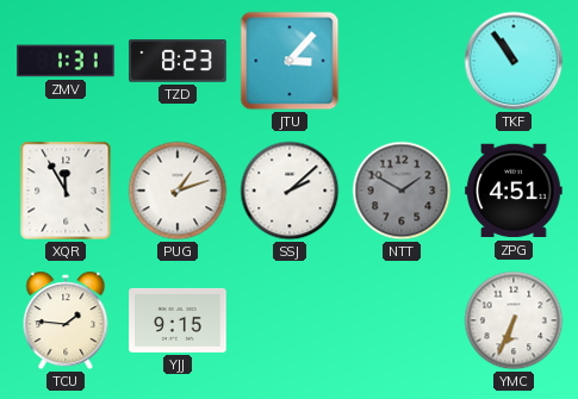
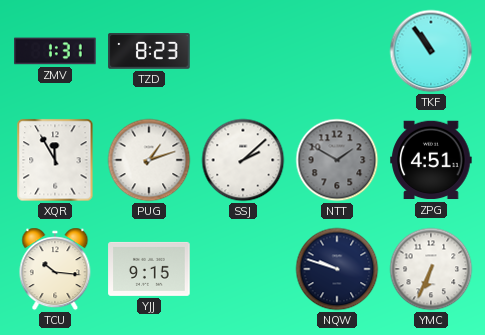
JTU: 3:07 -> none (290, 61)
TCU: 1:46 -> 10:16 (55, 269)
NQW: none -> 9:48 (337, 269)
